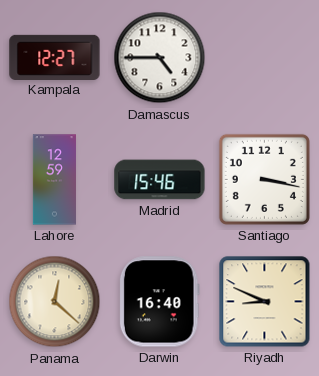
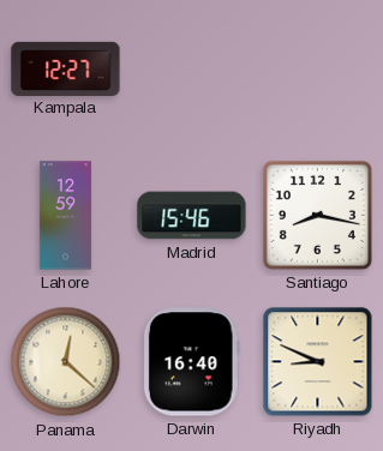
Damascus: 4:45 -> none (160, 58)
Santiago: 3:17 -> 8:17 (317, 215)
